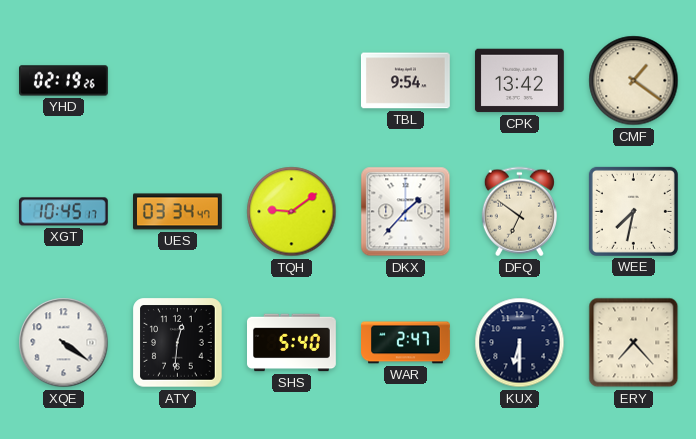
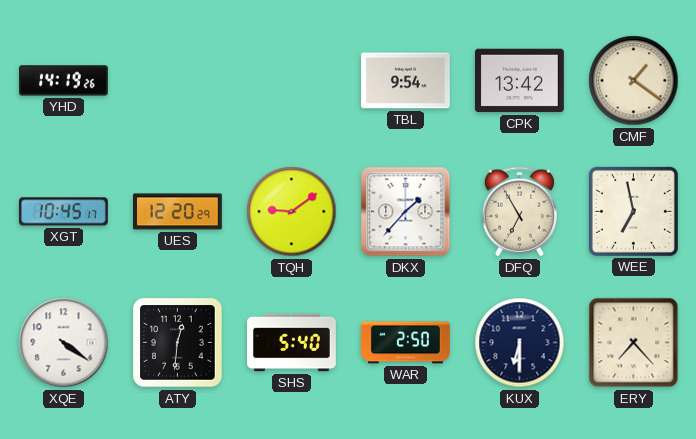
YHD: 02:19 -> 14:19 (64, 81)
UES: 03:34 -> 12:20 (178, 212)
DFQ: 6:51 -> 6:55 (519, 212)
WEE: 7:32 -> 6:58 (633, 211)
WAR: 2:47 -> 2:50 (406, 343)
